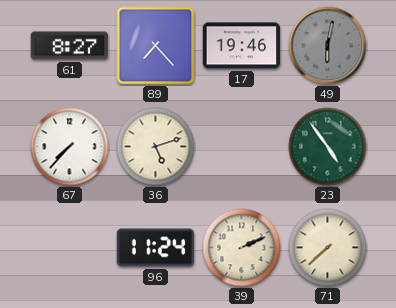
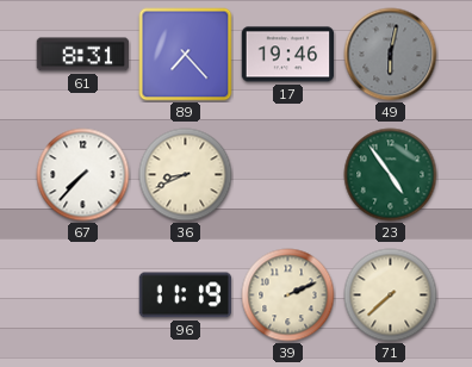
61: 8:27 -> 8:31 (83, 55)
36: 5:12 -> 8:41 (186, 175)
96: 11:24 -> 11:19 (186, 296)
